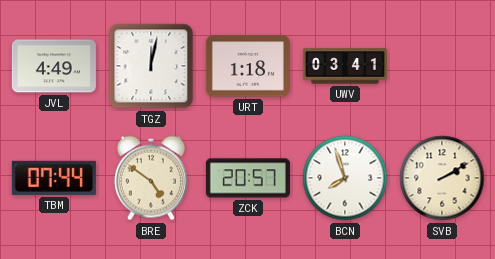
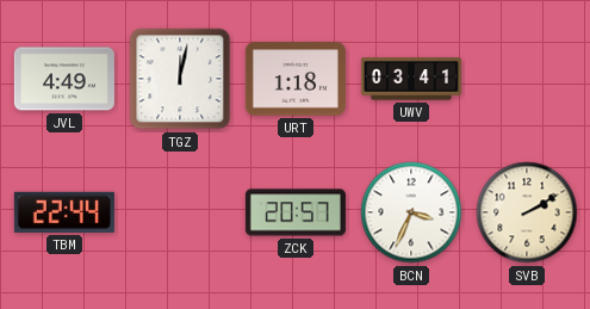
TBM: 07:44 -> 22:44 (64, 212)
BRE: 4:51 -> none (151, 178)
BCN: 7:57 -> 3:34 (411, 212)
